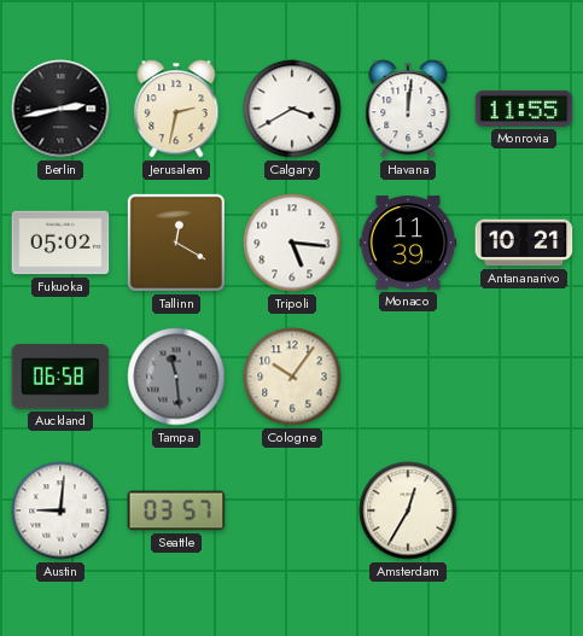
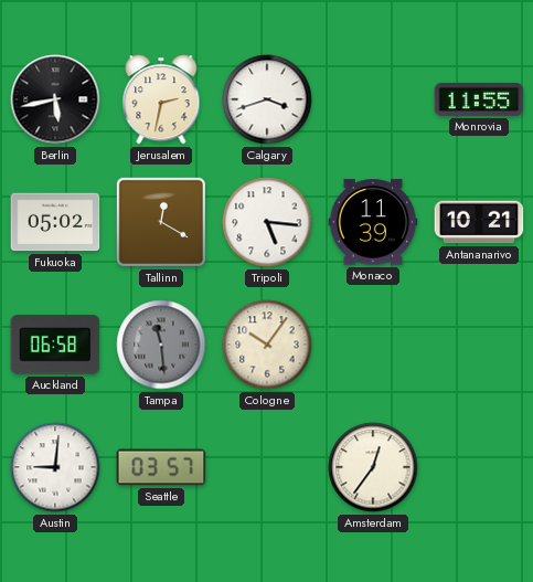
Berlin: 2:43 -> 5:43 (55, 99)
Calgary: 3:40 -> 3:42 (267, 99)
Havana: 12:01 -> none (408, 109)
Amsterdam: 12:35 -> 12:36 (373, 467)
